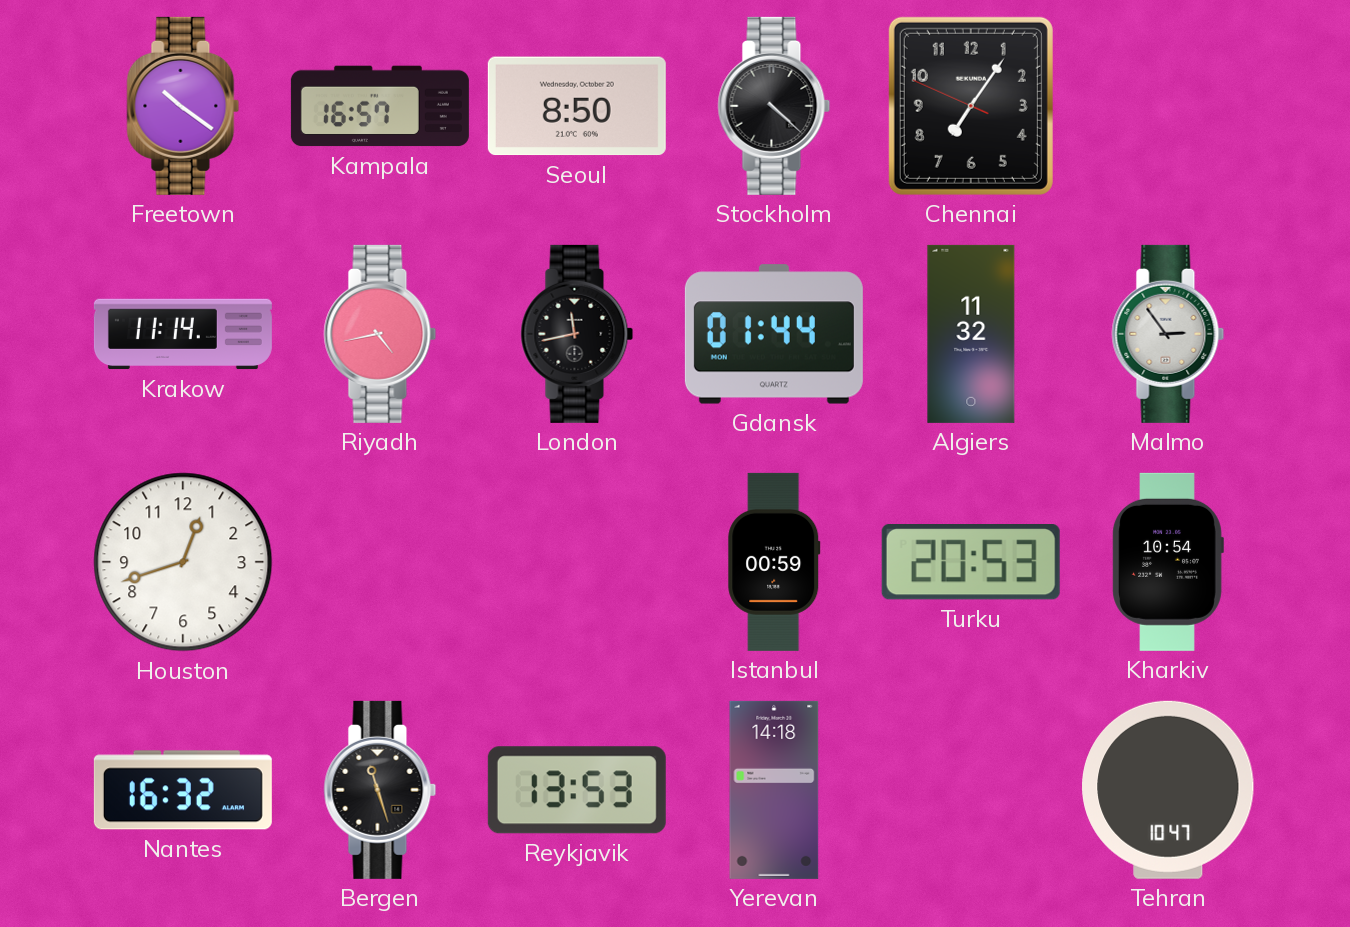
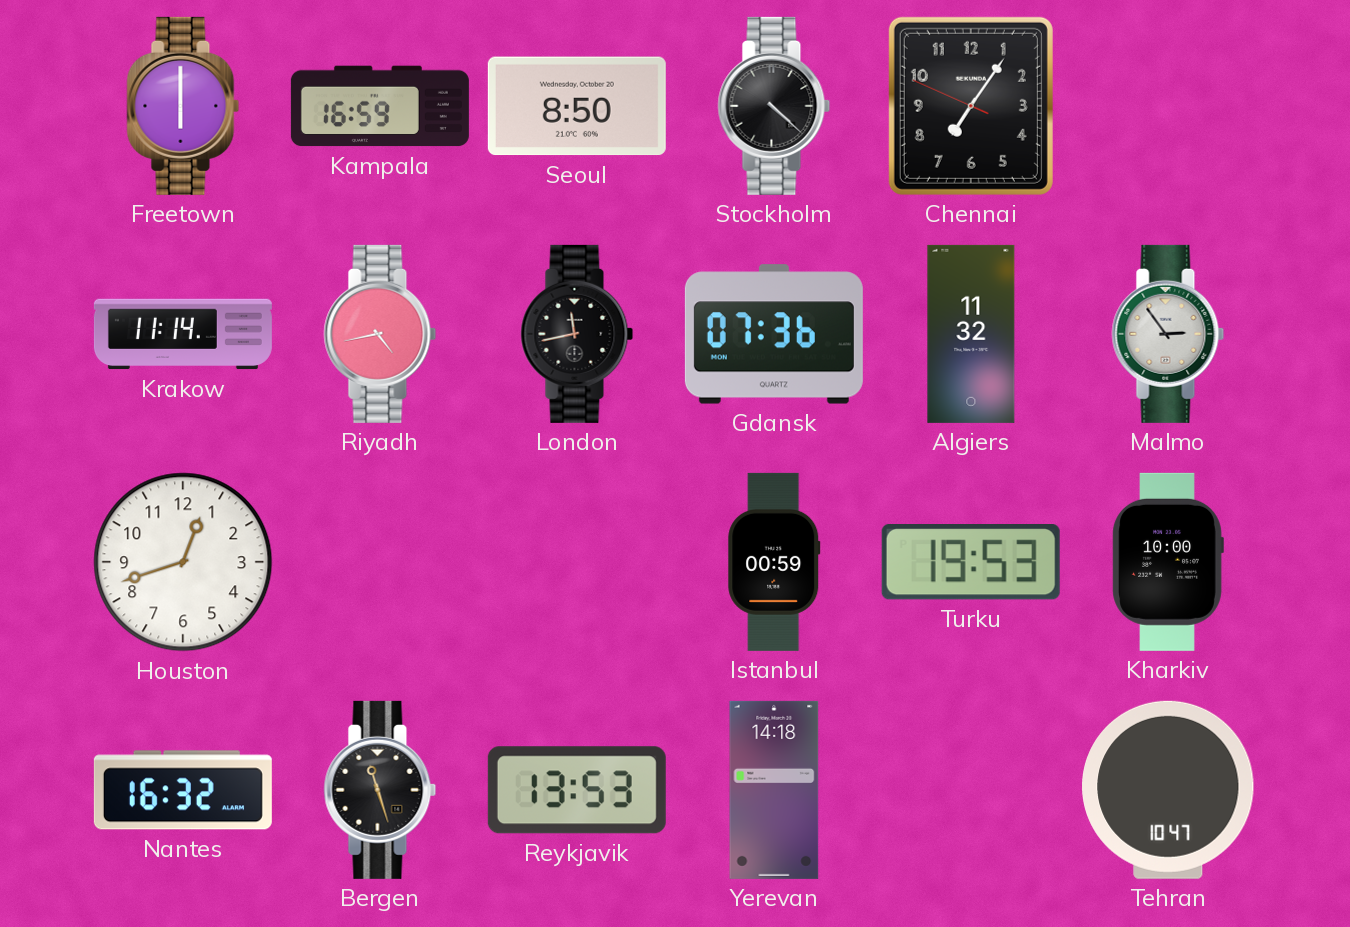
Freetown: 10:21 -> 6:00 (183, 106)
Kampala: 16:57 -> 16:59 (380, 106)
Gdansk: 01:44 -> 07:36 (774, 334)
Turku: 20:53 -> 19:53 (971, 563)
Kharkiv: 10:54 -> 10:00 (1168, 562)
